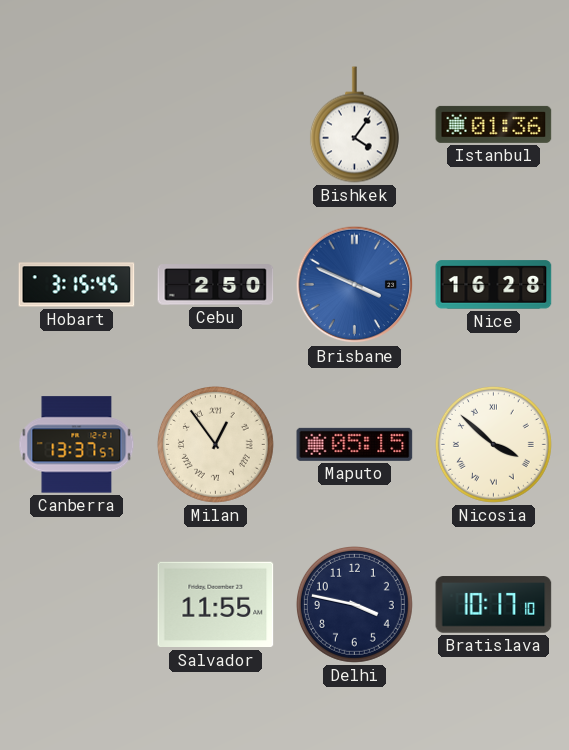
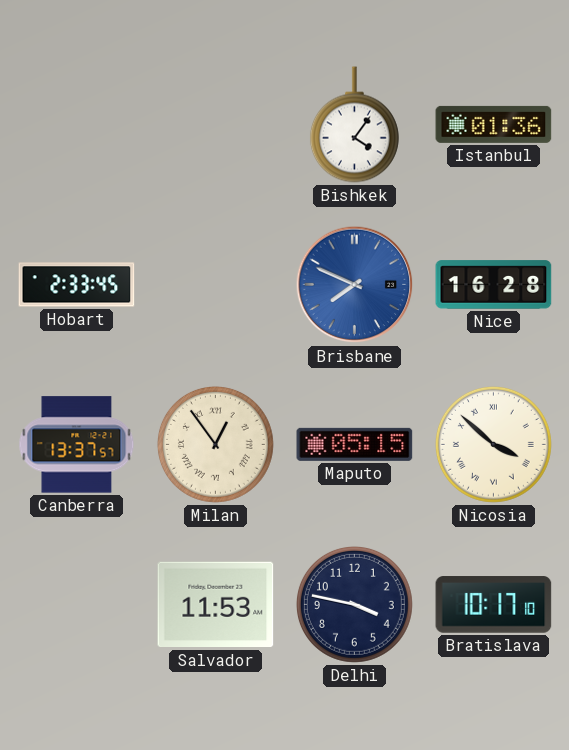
Hobart: 3:15 -> 2:33 (77, 285)
Cebu: 2:50 -> none (216, 285)
Brisbane: 3:49 -> 7:49 (355, 285)
Salvador: 11:55 -> 11:53 (216, 605)
